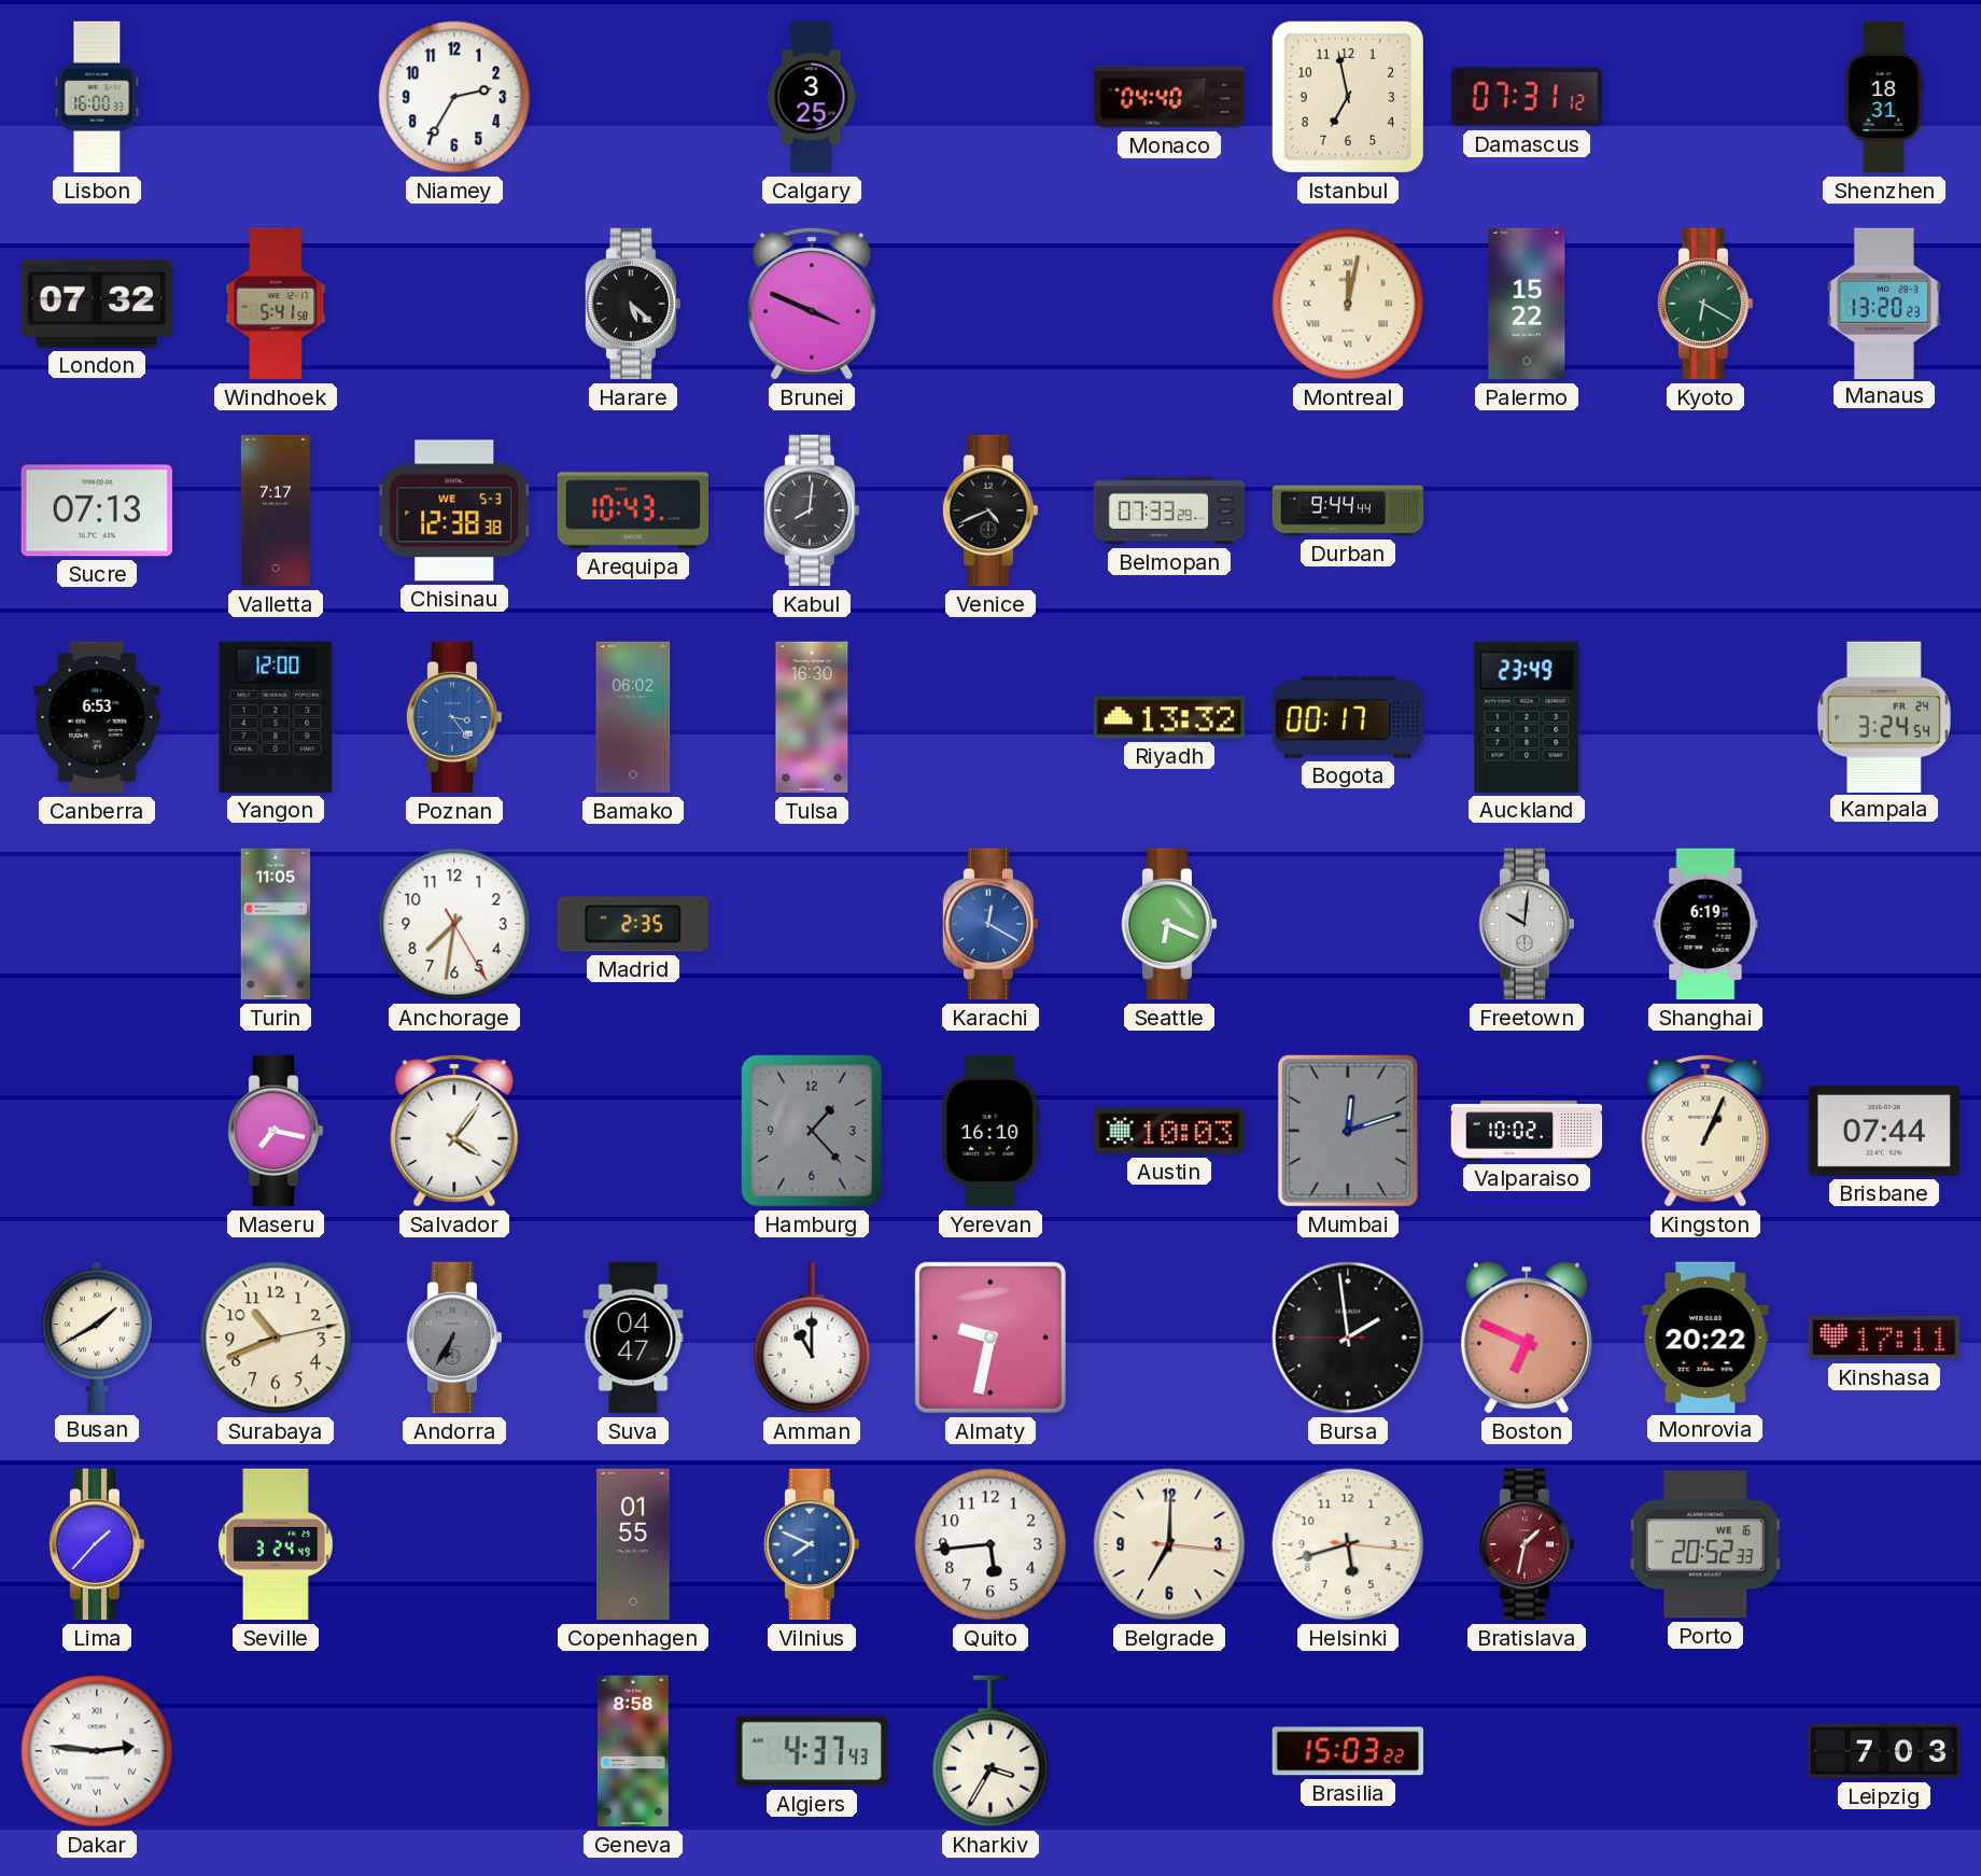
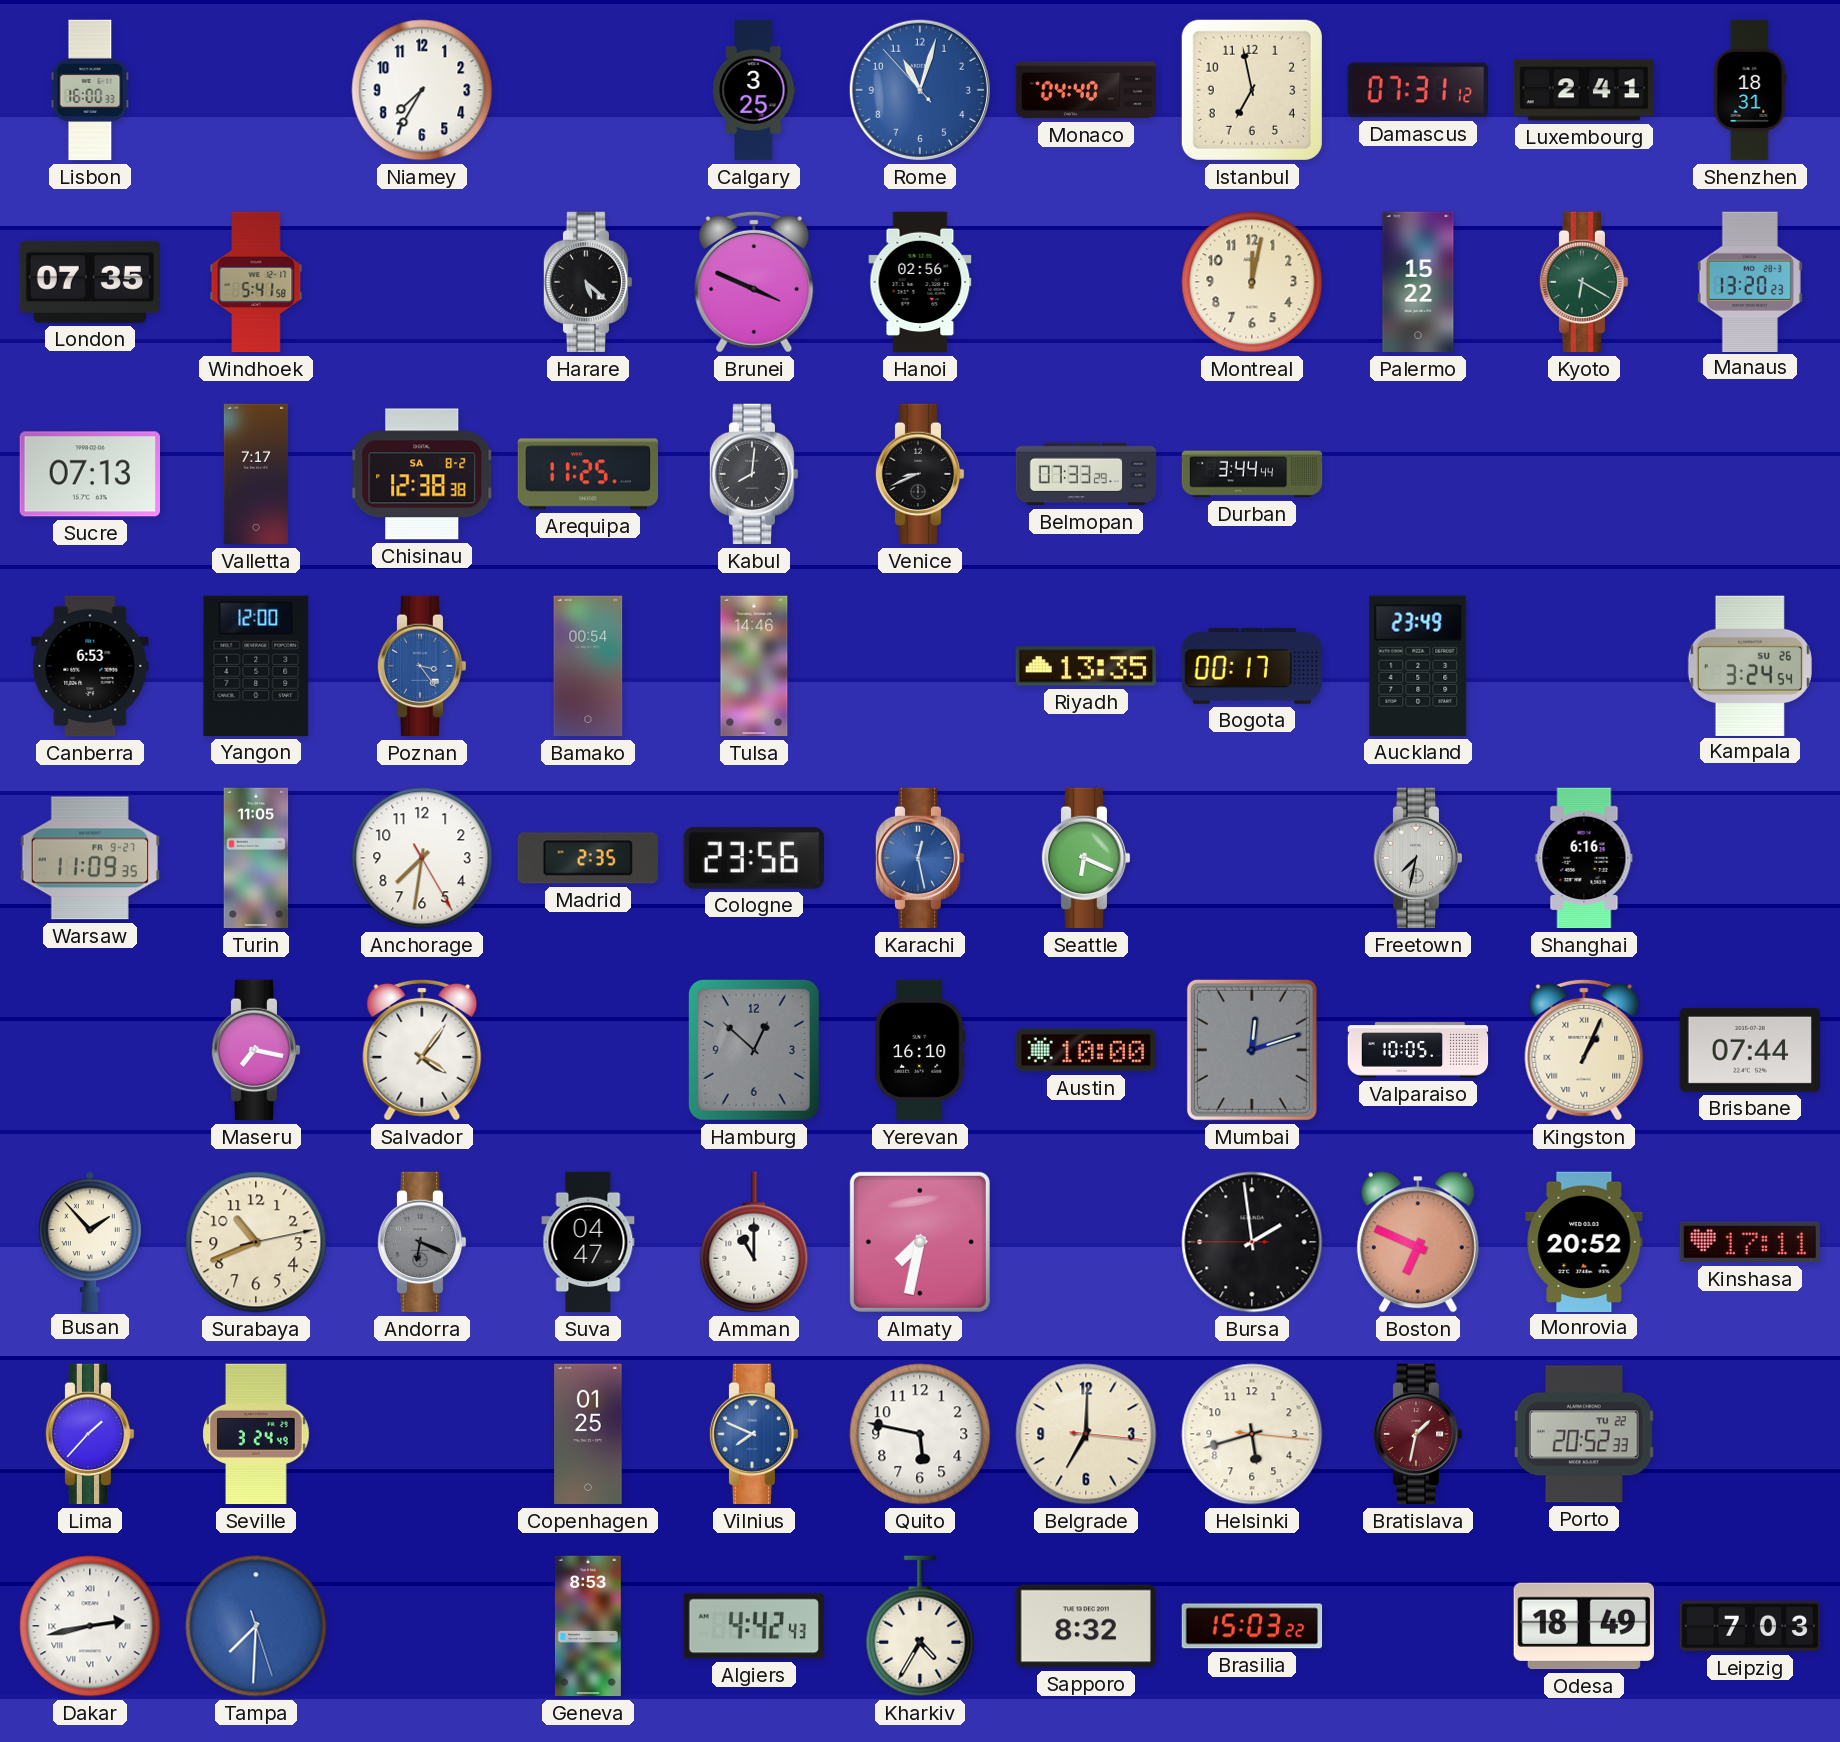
Niamey: 2:35 -> 7:35 (422, 90)
Rome: none -> 11:02 (920, 90)
Luxembourg: none -> 2:41 (1584, 90)
London: 07:32 -> 07:35 (89, 282)
Hanoi: none -> 02:56 (920, 282)
Montreal numerals: Roman -> Arabic (1252, 282)
Chisinau date: WE 5-3 -> SA 8-2 (422, 474)
Arequipa: 10:43 -> 11:25 (588, 474)
Venice: 4:41 -> 8:41 (920, 474)
Durban: 9:44 -> 3:44 (1252, 474)
Bamako: 06:02 -> 00:54 (588, 666)
Tulsa: 16:30 -> 14:46 (754, 666)
Riyadh: 13:32 -> 13:35 (1085, 666)
Kampala date: FR 24 -> SU 26 (1750, 665)
Warsaw: none -> 11:09 (89, 858)
Cologne: none -> 23:56 (753, 858)
Karachi: 12:20 -> 12:28 (920, 858)
Freetown: 10:01 -> 7:32 (1418, 858)
Shanghai: 6:19 -> 6:16 (1584, 858)
Hamburg: 1:23 -> 12:52 (754, 1050)
Austin: 10:03 -> 10:00 (1086, 1050)
Valparaiso: 10:02 -> 10:05 (1418, 1050)
Busan: 1:40 -> 1:53 (90, 1241)
Andorra: 6:35 -> 6:19 (422, 1242)
Almaty: 9:32 -> 7:32 (920, 1242)
Monrovia: 20:22 -> 20:52 (1584, 1241)
Copenhagen: 01:55 -> 01:25 (588, 1434)
Quito: 5:44 -> 5:47 (920, 1434)
Porto date: WE 16 -> TU 22 (1584, 1434)
Dakar: 2:46 -> 2:43 (90, 1626)
Tampa: none -> 7:30 (256, 1626)
Geneva: 8:58 -> 8:53 (588, 1626)
Algiers: 4:37 -> 4:42 (754, 1626)
Kharkiv: 3:35 -> 4:35 (920, 1626)
Sapporo: none -> 8:32 (1085, 1626)
Odesa: none -> 18:49 (1584, 1626)
